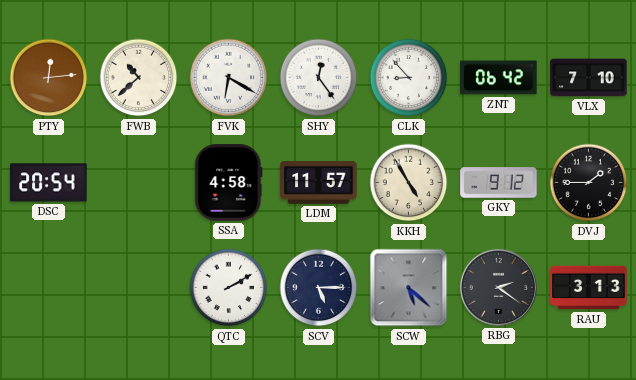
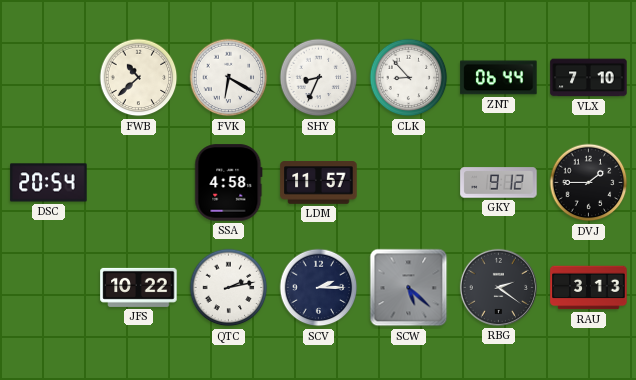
PTY: 12:14 -> none (49, 78)
SHY: 12:24 -> 8:34 (319, 78)
ZNT: 06:42 -> 06:44 (499, 78)
KKH: 4:55 -> none (409, 183)
JFS: none -> 10:22 (139, 287)
QTC: 2:10 -> 2:13 (229, 288)
SCV: 5:15 -> 2:15 (319, 288)
